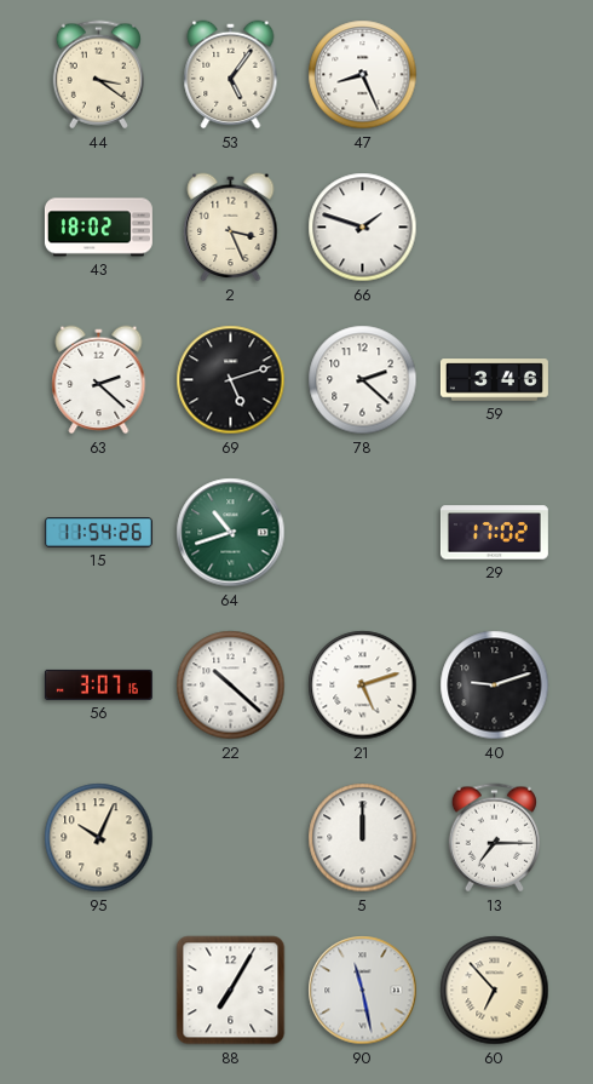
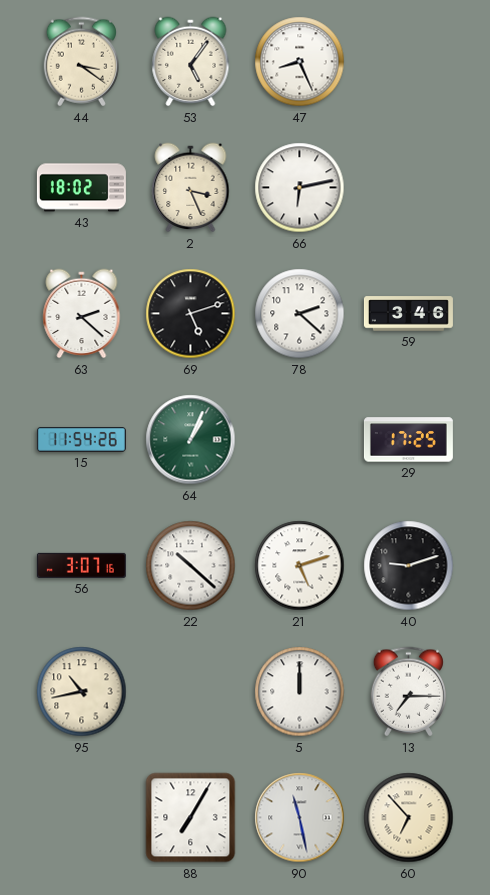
66: 1:48 -> 6:13 (300, 188)
64: 10:42 -> 1:04 (191, 440)
29: 17:02 -> 17:25 (408, 440)
95: 10:04 -> 10:43 (82, 692)
